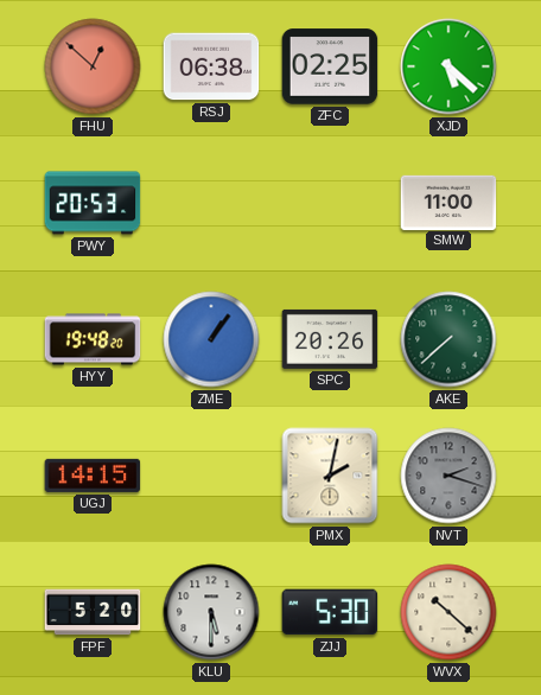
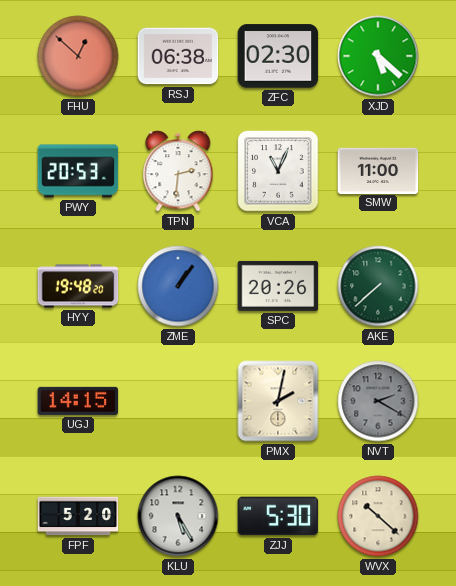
ZFC: 02:25 -> 02:30 (278, 56)
TPN: none -> 2:31 (178, 171)
VCA: none -> 11:04 (278, 171)
NVT: 2:18 -> 2:20 (378, 401)
KLU: 5:30 -> 5:25 (178, 516)
